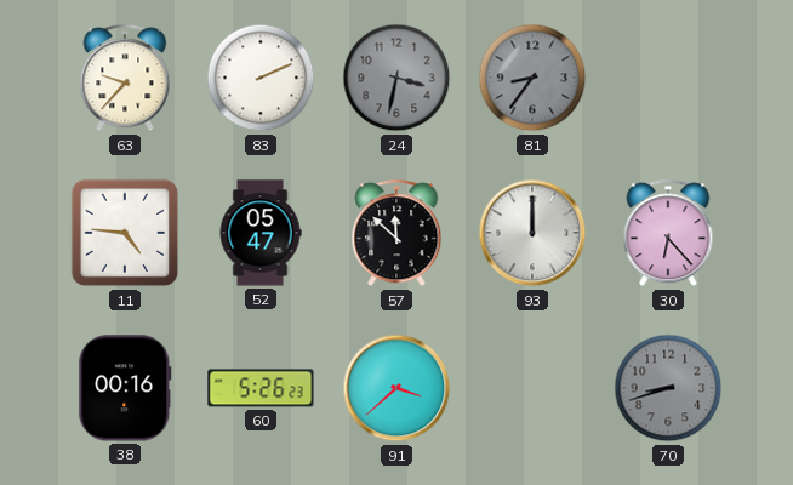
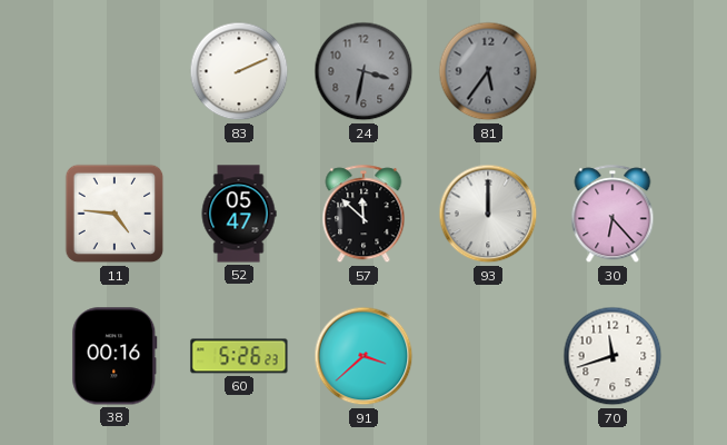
63: 9:37 -> none (125, 79)
81: 8:36 -> 5:36 (488, 71)
70: 8:42 -> 11:42 (613, 356)
70 dial: grey -> white (613, 356)
